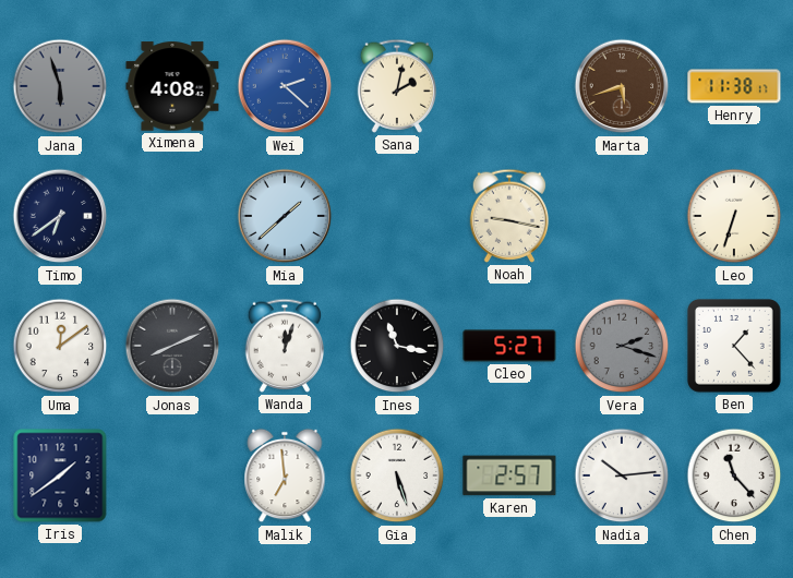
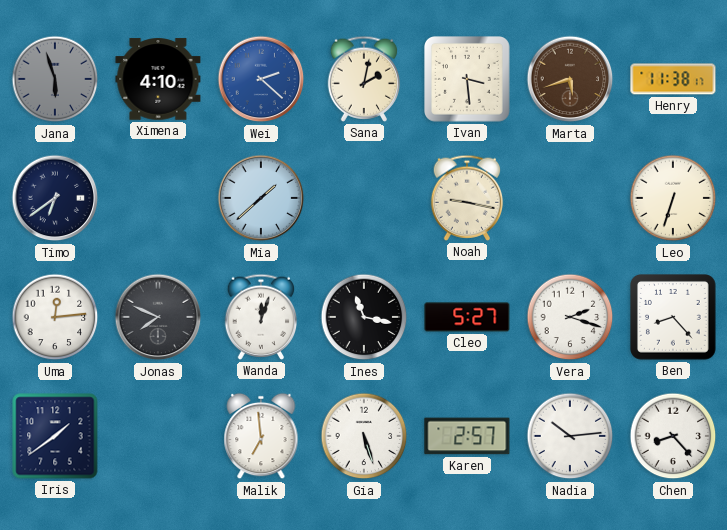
Ximena: 4:08 -> 4:10 (158, 79)
Ivan: none -> 3:29 (468, 80)
Uma: 12:09 -> 12:14 (55, 317)
Jonas: 8:11 -> 7:49 (158, 317)
Vera dial: grey -> white (570, 317)
Ben: 1:23 -> 8:23 (674, 318)
Chen: 11:23 -> 8:23 (673, 436)
